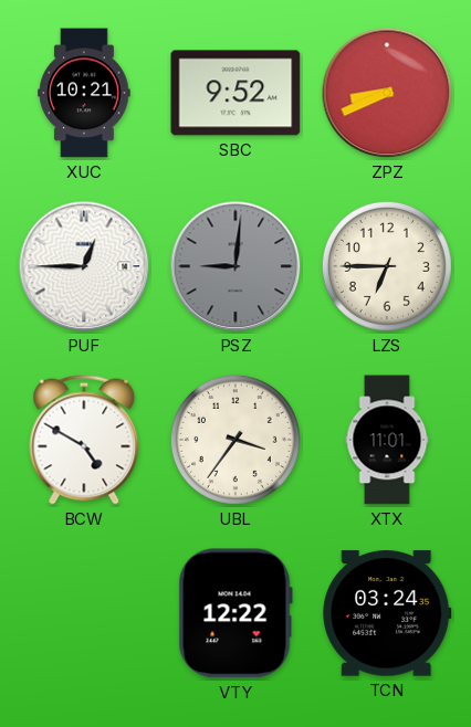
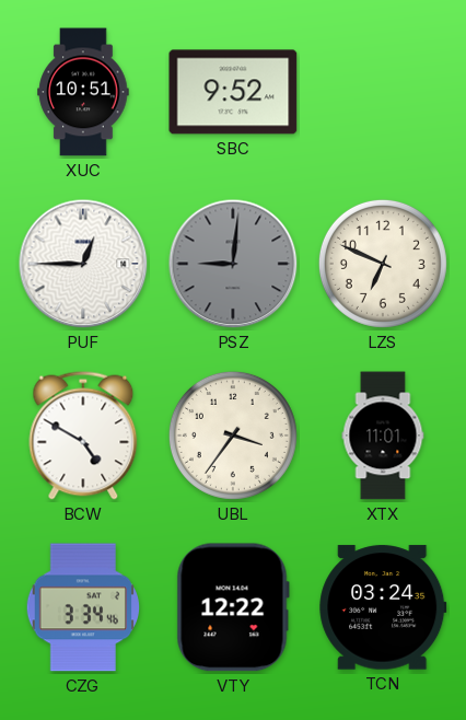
XUC: 10:21 -> 10:51 (83, 92)
ZPZ: 8:41 -> none (387, 93)
LZS: 6:45 -> 6:49 (383, 264)
CZG: none -> 3:34 (83, 607)
